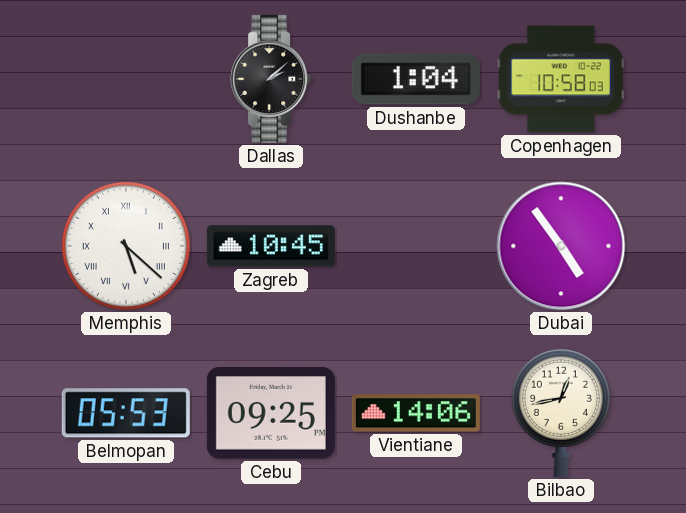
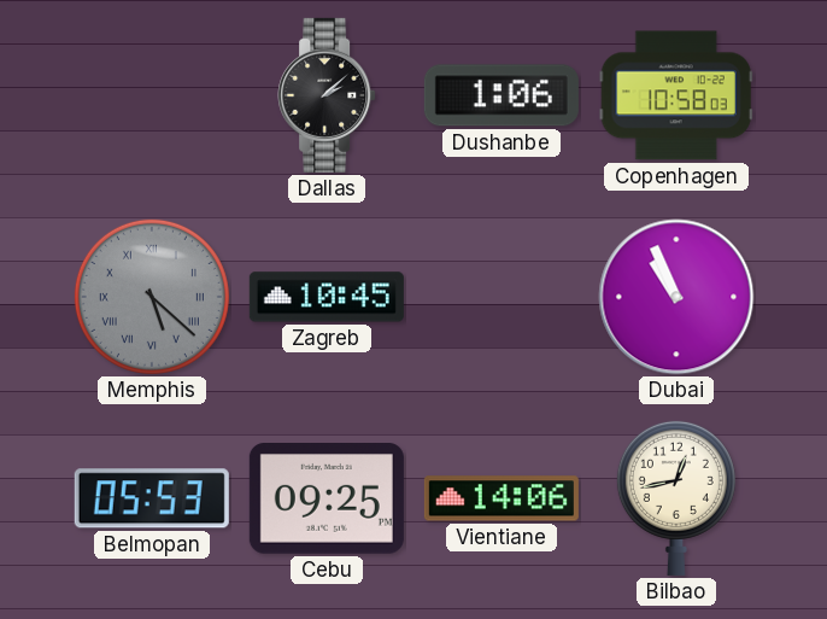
Dushanbe: 1:04 -> 1:06 (502, 95)
Memphis dial: white -> grey (152, 297)
Dubai: 4:54 -> 10:56 (676, 297)
